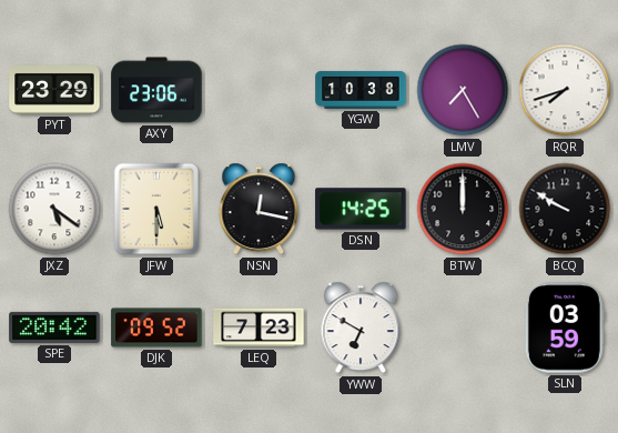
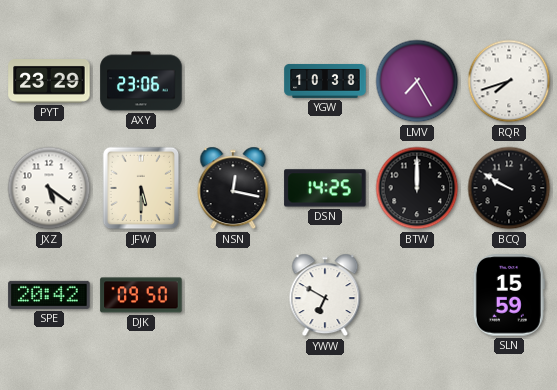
DJK: 09:52 -> 09:50 (141, 295)
LEQ: 7:23 -> none (259, 328)
SLN: 03:59 -> 15:59 (509, 295)
